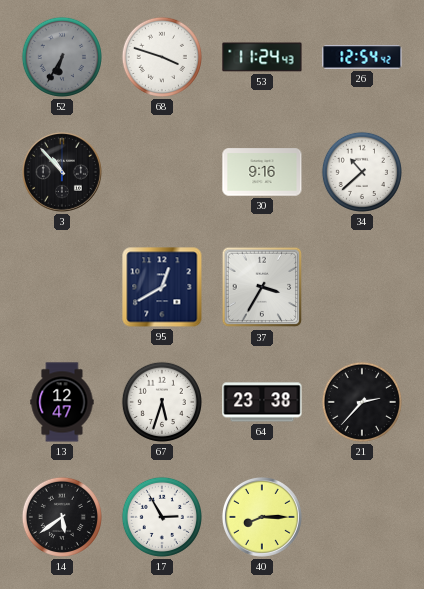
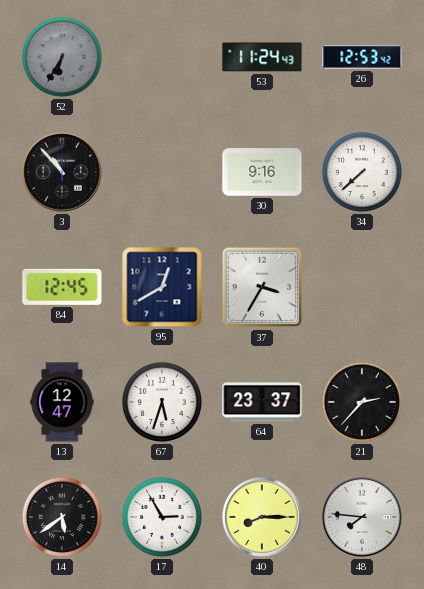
68: 3:48 -> none (162, 57)
26: 12:54 -> 12:53 (362, 57)
34: 10:38 -> 7:38 (362, 172)
84: none -> 12:45 (62, 287)
64: 23:38 -> 23:37 (262, 402)
48: none -> 7:46 (362, 517)
